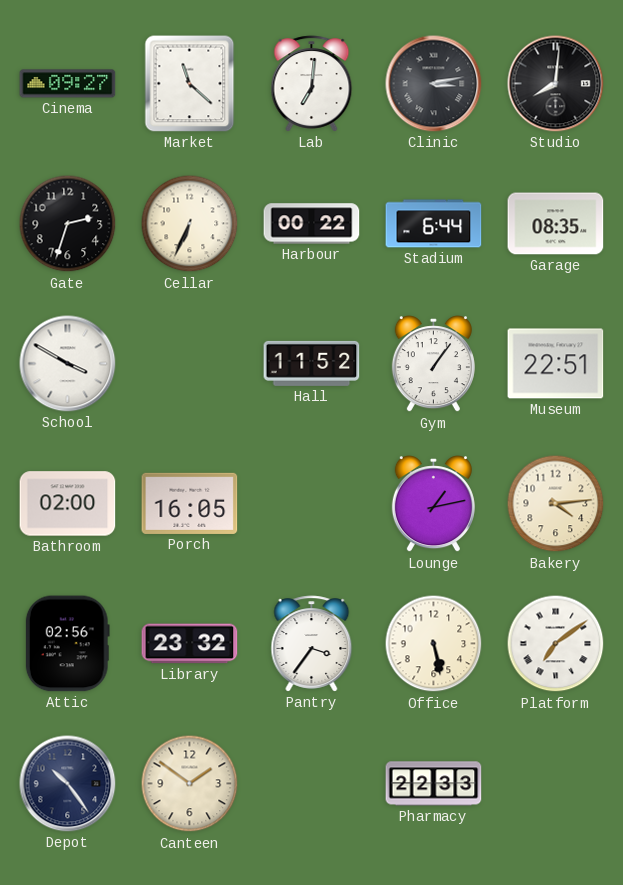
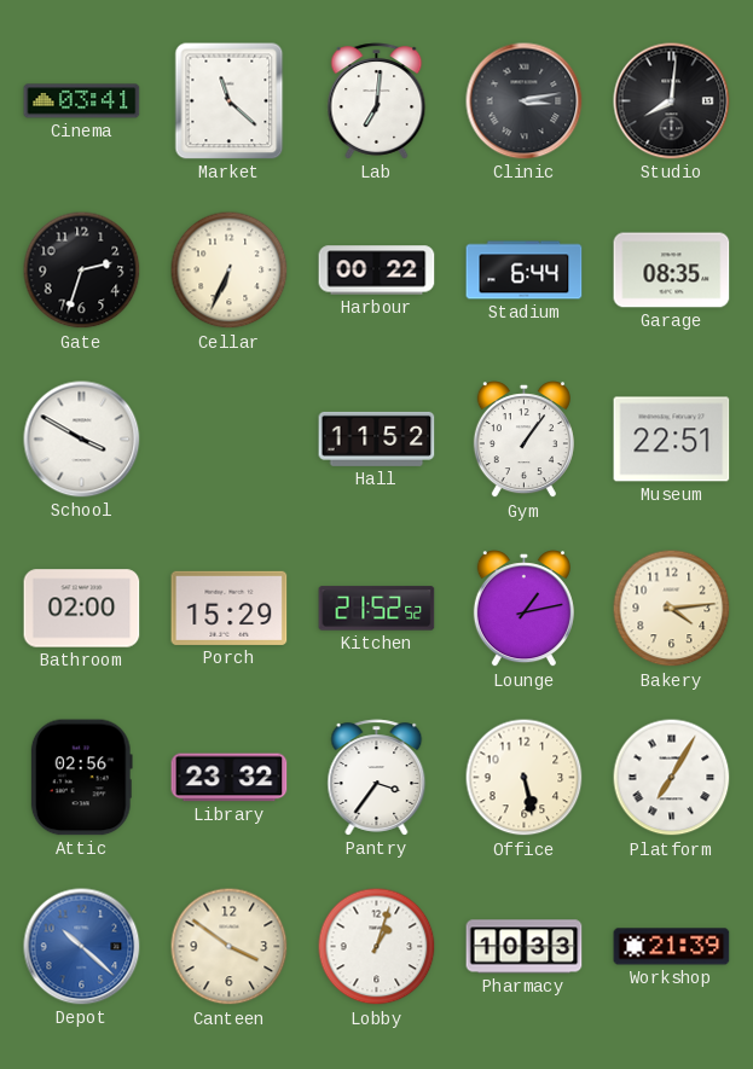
Cinema: 09:27 -> 03:41 (82, 101)
Porch: 16:05 -> 15:29 (230, 608)
Kitchen: none -> 21:52 (377, 609)
Platform: 7:09 -> 7:05 (672, 778)
Depot: 10:24 -> 10:22 (82, 947)
Depot dial: navy -> blue (82, 947)
Canteen: 1:51 -> 3:51 (230, 947)
Lobby: none -> 1:03 (377, 947)
Pharmacy: 22:33 -> 10:33 (525, 947)
Workshop: none -> 21:39 (672, 947)
